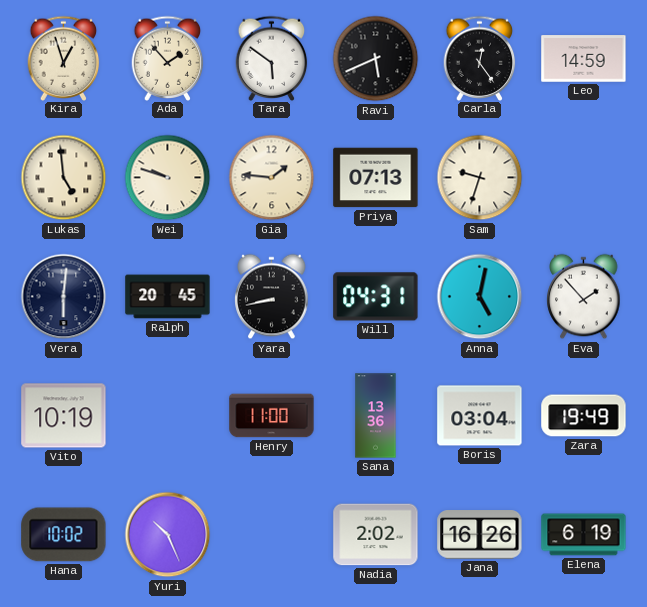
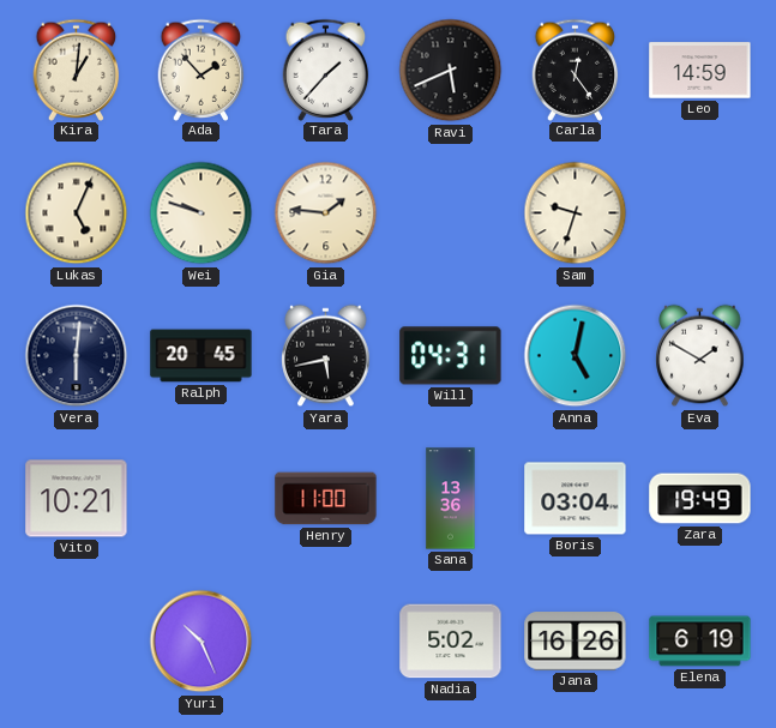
Kira: 12:57 -> 1:01 (77, 70)
Tara: 5:51 -> 1:37 (326, 70)
Lukas: 4:59 -> 5:04 (77, 213)
Priya: 07:13 -> none (376, 178)
Yara: 8:43 -> 5:43 (326, 356)
Eva: 1:53 -> 1:50 (700, 356)
Vito: 10:19 -> 10:21 (77, 499)
Hana: 10:02 -> none (64, 535)
Nadia: 2:02 -> 5:02 (451, 642)
